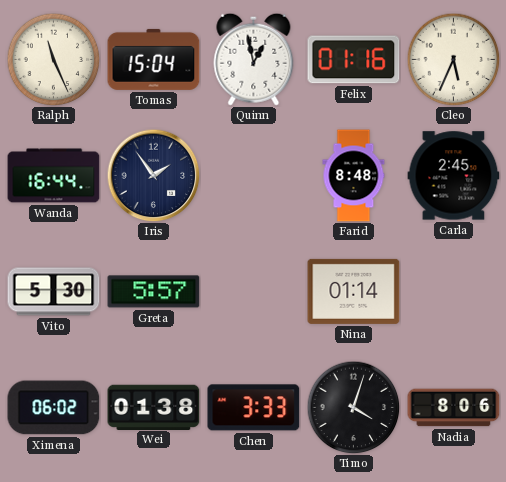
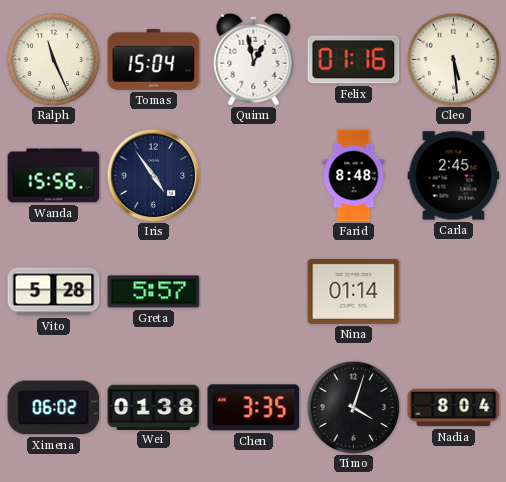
Cleo: 5:34 -> 5:29 (453, 59)
Wanda: 16:44 -> 15:56 (54, 176)
Iris: 1:54 -> 4:54 (153, 175)
Vito: 5:30 -> 5:28 (54, 292)
Chen: 3:33 -> 3:35 (254, 408)
Nadia: 8:06 -> 8:04 (454, 408)
